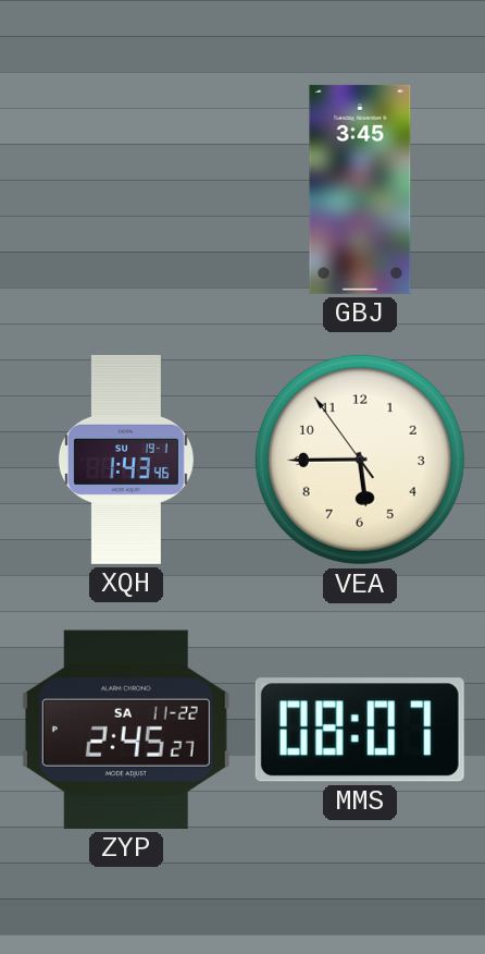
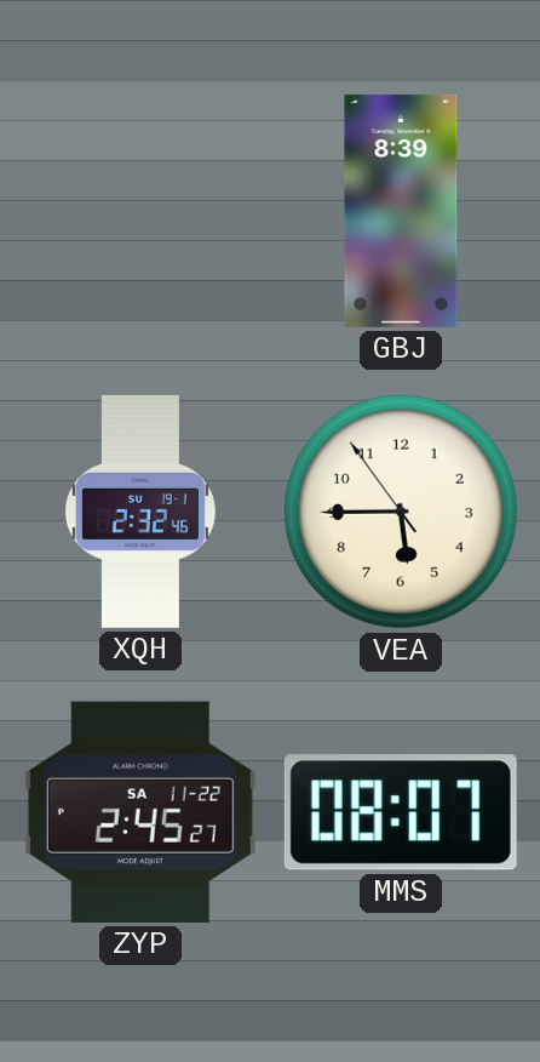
GBJ: 3:45 -> 8:39 (401, 211)
XQH: 1:43 -> 2:32 (140, 512)
